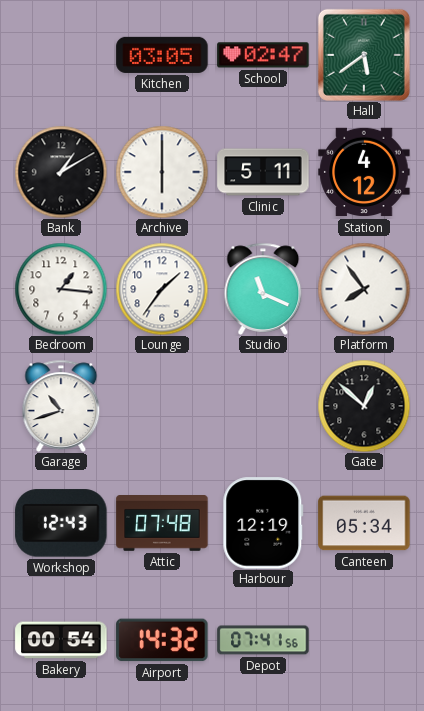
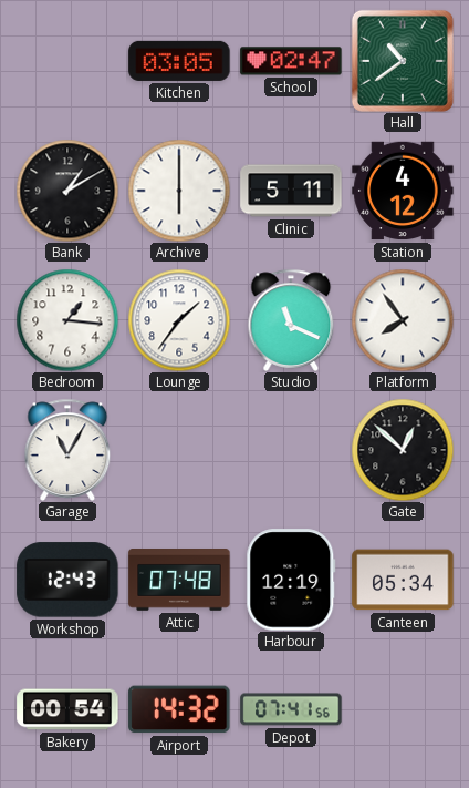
Hall: 5:39 -> 10:39 (403, 61)
Garage: 10:42 -> 11:05 (67, 450)
